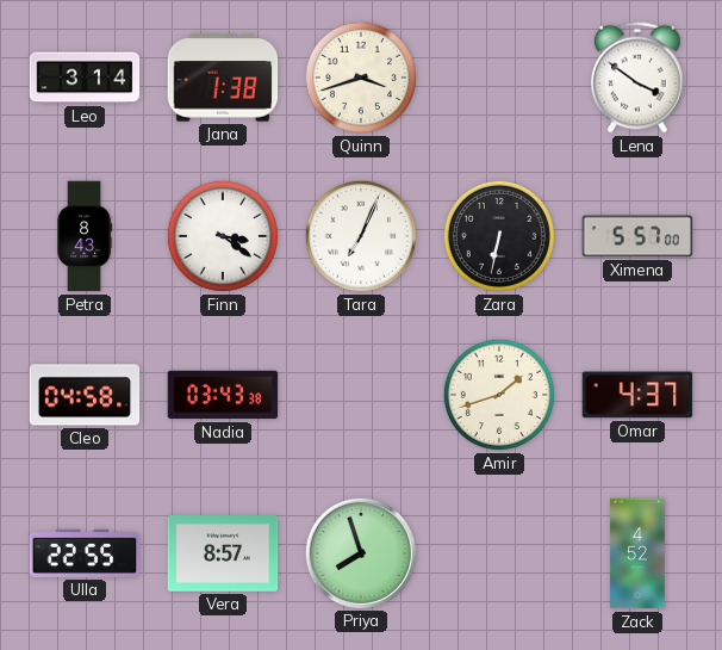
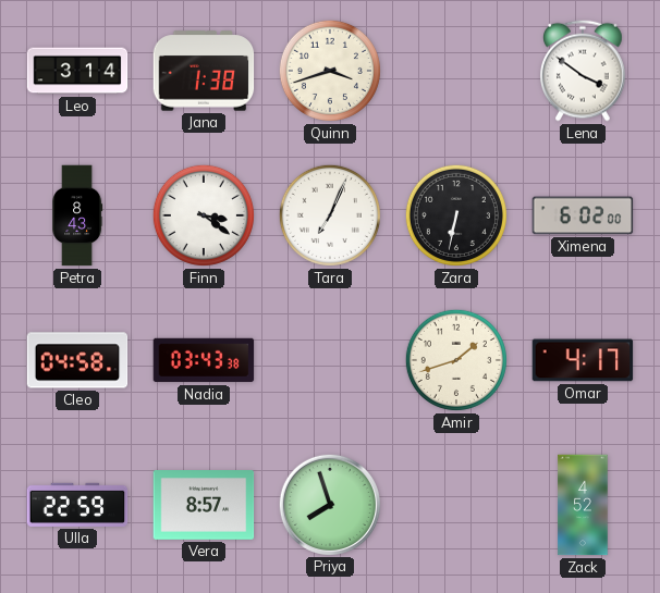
Ximena: 5:57 -> 6:02 (583, 215)
Omar: 4:37 -> 4:17 (583, 360)
Ulla: 22:55 -> 22:59 (77, 505)
